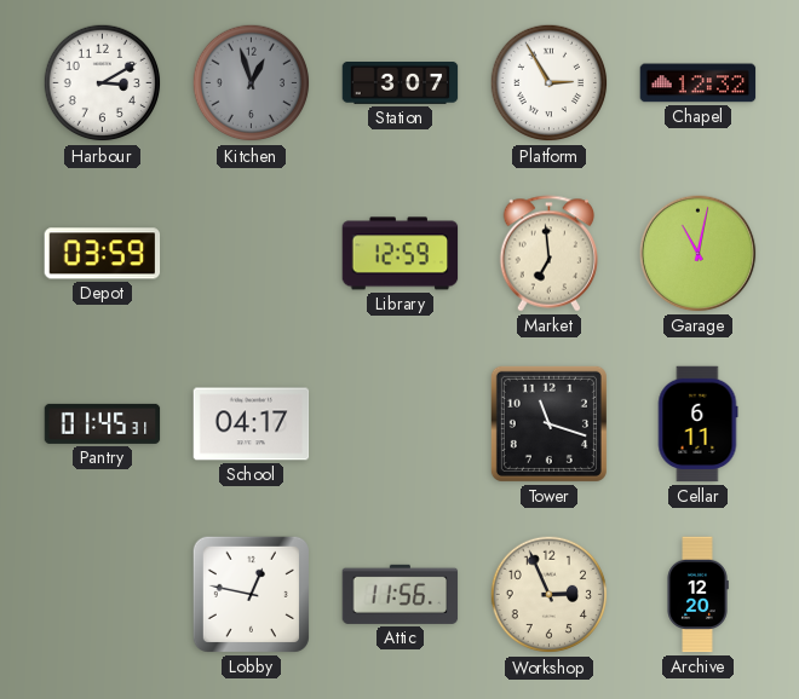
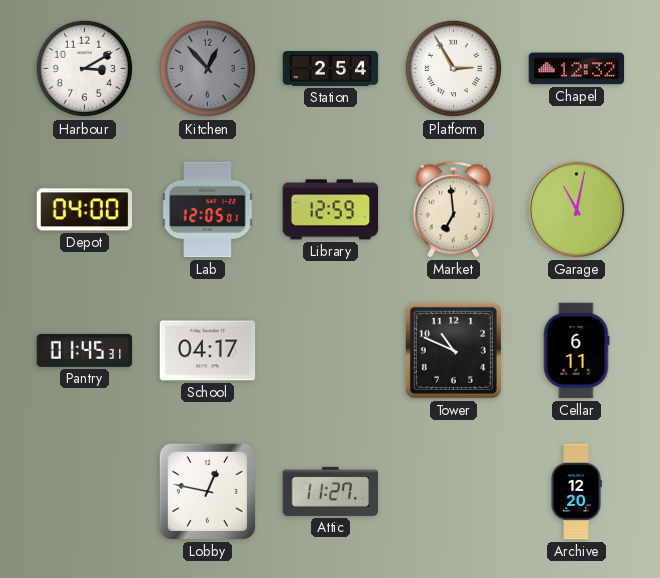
Kitchen: 12:57 -> 12:53 (208, 69)
Station: 3:07 -> 2:54 (331, 69)
Depot: 03:59 -> 04:00 (85, 210)
Lab: none -> 12:05 (208, 210)
Tower: 11:18 -> 10:49 (453, 350)
Attic: 11:56 -> 11:27 (331, 491)
Workshop: 2:56 -> none (550, 595)
